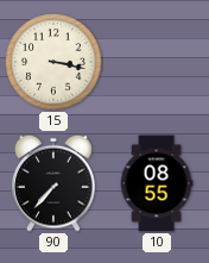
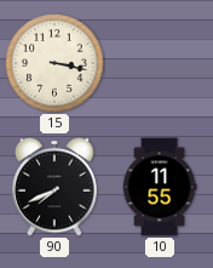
90: 7:37 -> 7:41 (54, 187)
10: 08:55 -> 11:55 (160, 187)
